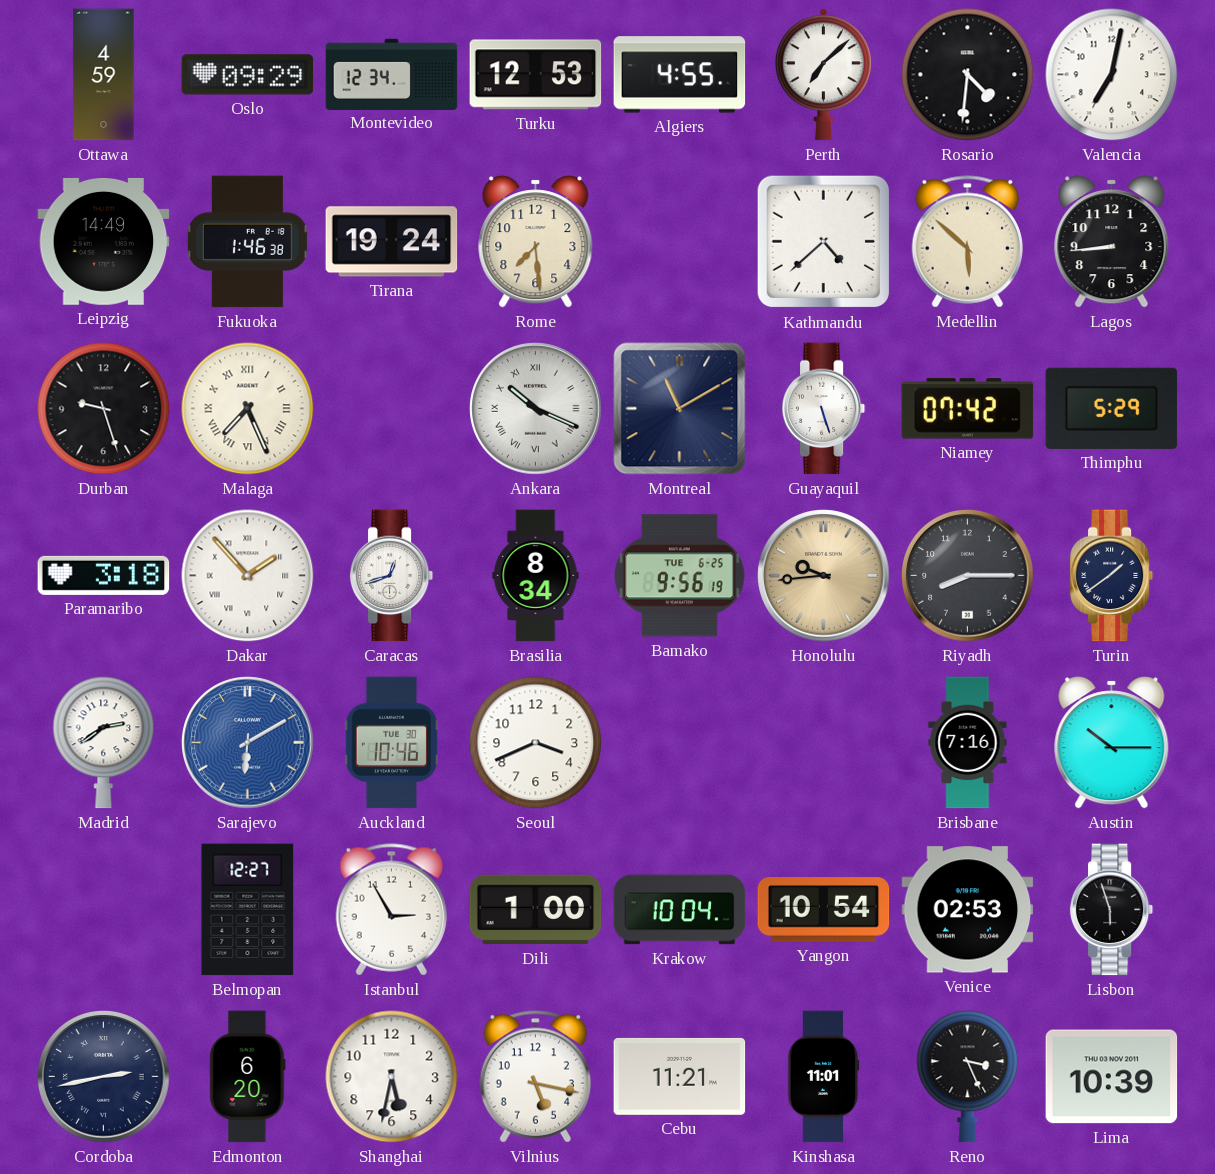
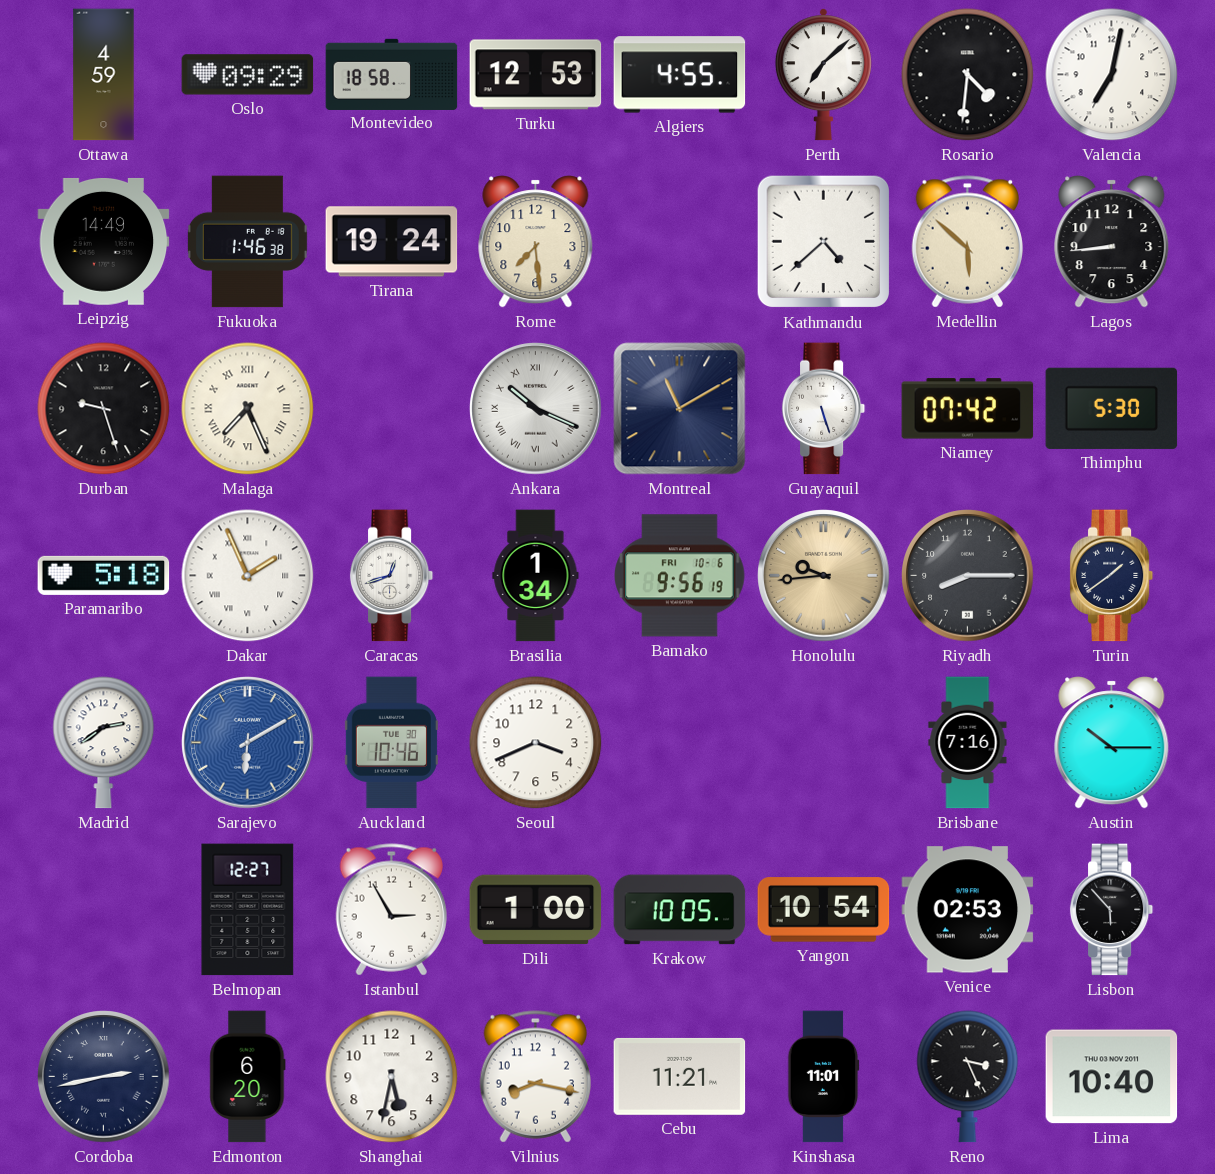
Montevideo: 12:34 -> 18:58 (392, 74)
Thimphu: 5:29 -> 5:30 (1112, 408)
Paramaribo: 3:18 -> 5:18 (104, 575)
Dakar: 1:53 -> 1:56 (248, 576)
Brasilia: 8:34 -> 1:34 (536, 576)
Bamako date: TUE 6-25 -> FRI 10-6 (680, 576)
Krakow: 10:04 -> 10:05 (680, 910)
Lisbon: 5:57 -> 5:53 (1112, 910)
Vilnius: 5:17 -> 8:17 (535, 1077)
Lima: 10:39 -> 10:40 (1112, 1077)
